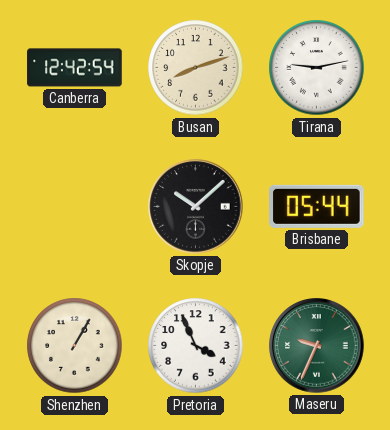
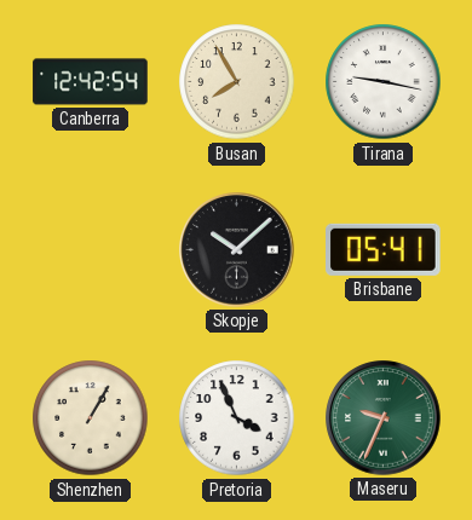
Busan: 8:12 -> 7:55 (237, 82)
Tirana: 9:13 -> 9:17 (384, 82)
Brisbane: 05:44 -> 05:41 (384, 249)
